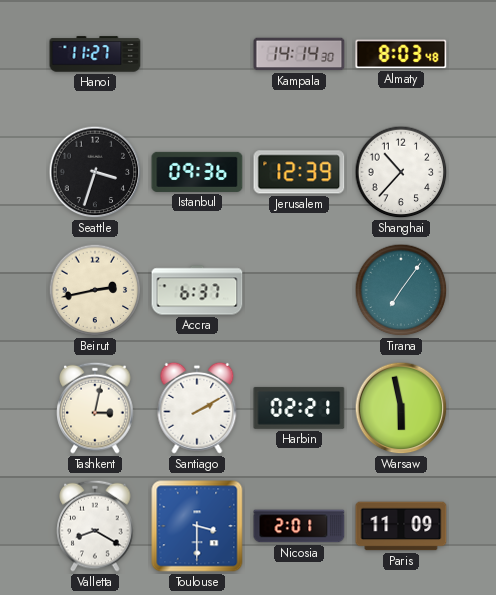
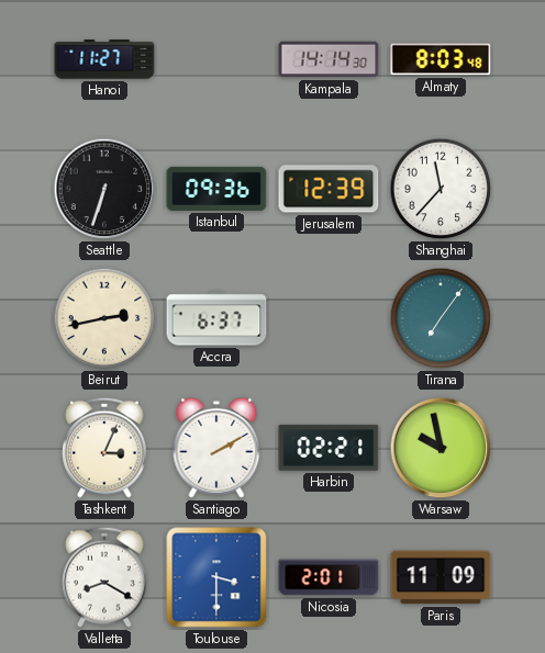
Seattle: 3:33 -> 6:33 (104, 189)
Shanghai: 10:37 -> 11:37 (441, 189)
Tashkent: 3:02 -> 3:04 (104, 448)
Warsaw: 5:58 -> 9:58 (441, 448)
